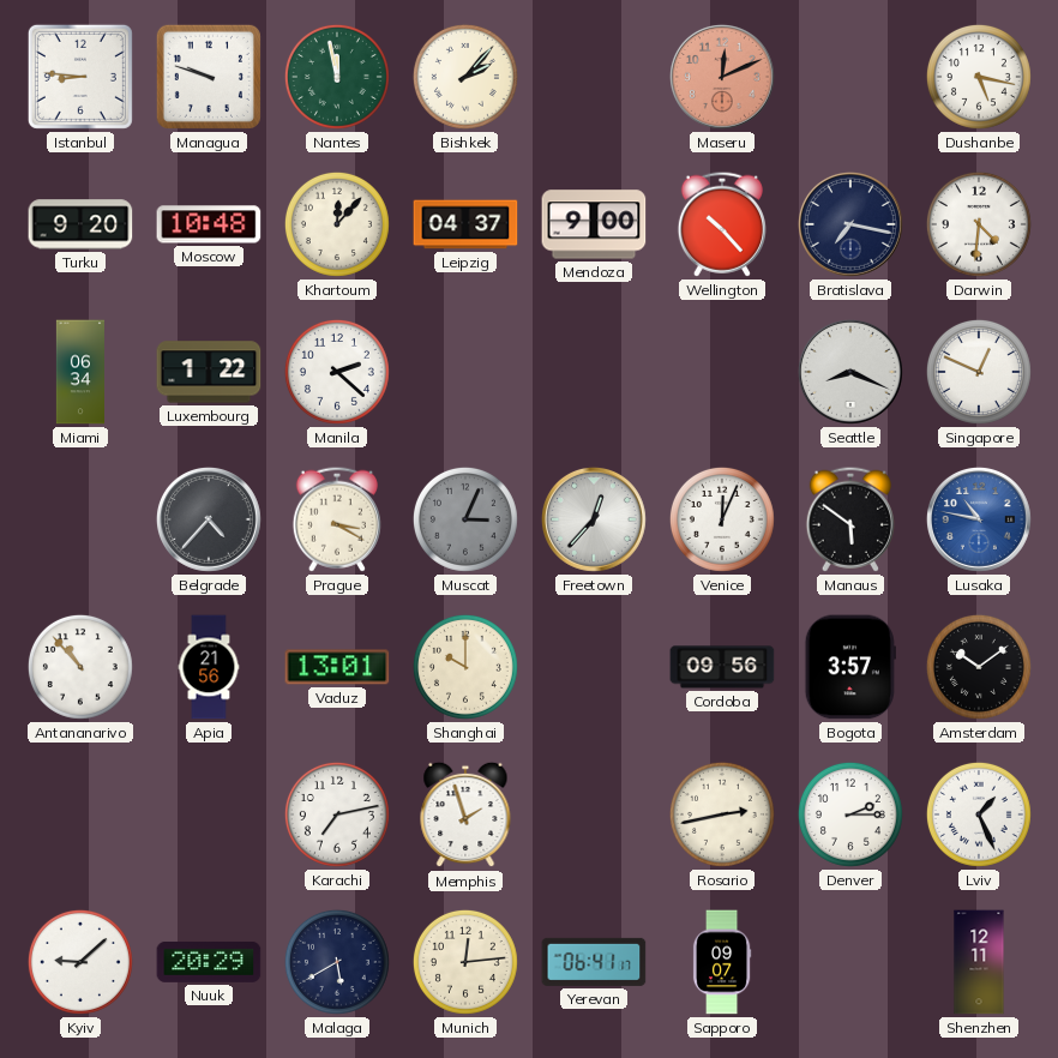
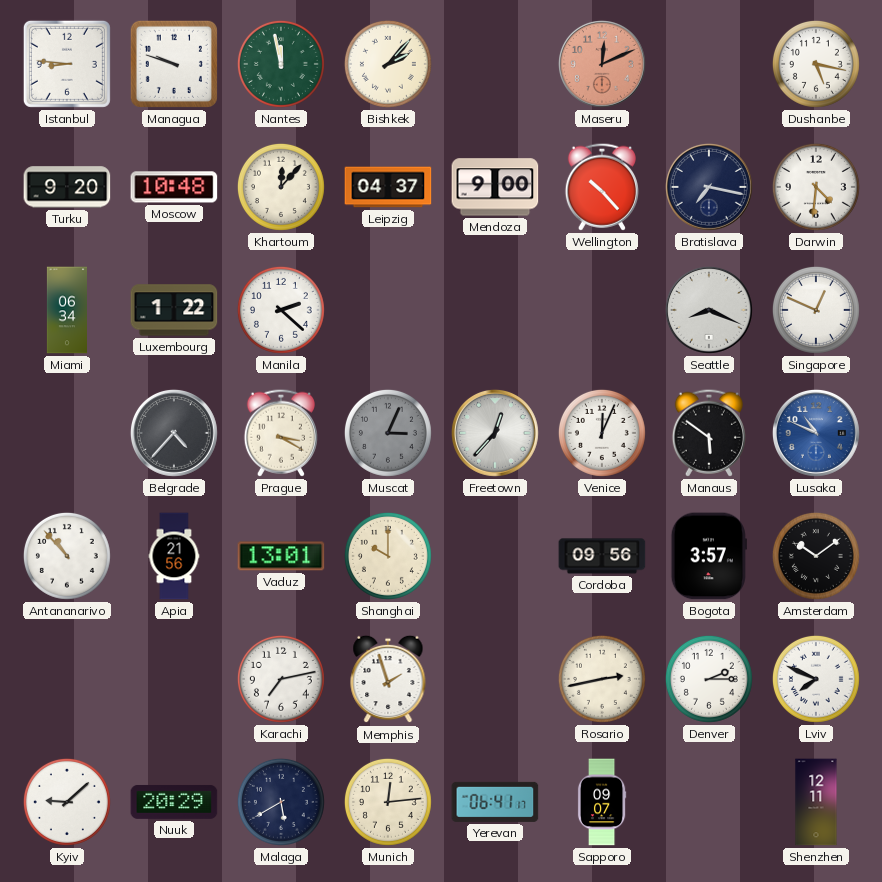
Lusaka: 10:47 -> 10:49 (816, 433)
Lviv: 1:26 -> 7:49 (816, 679)
